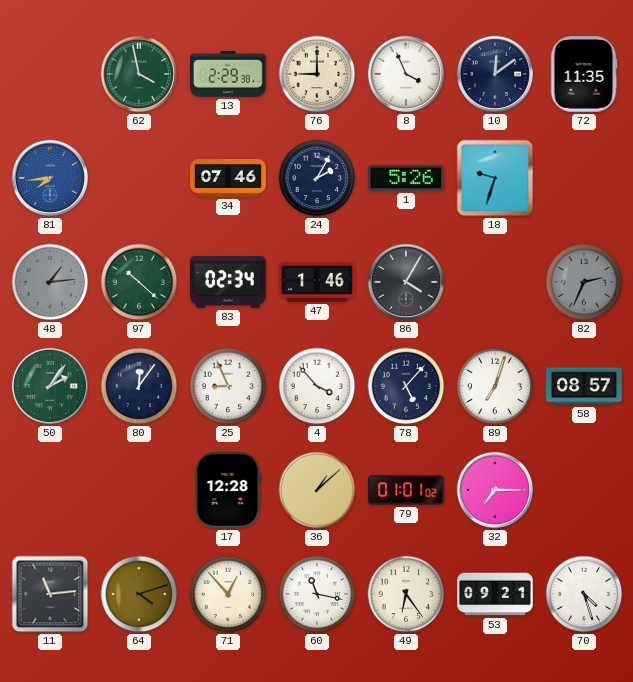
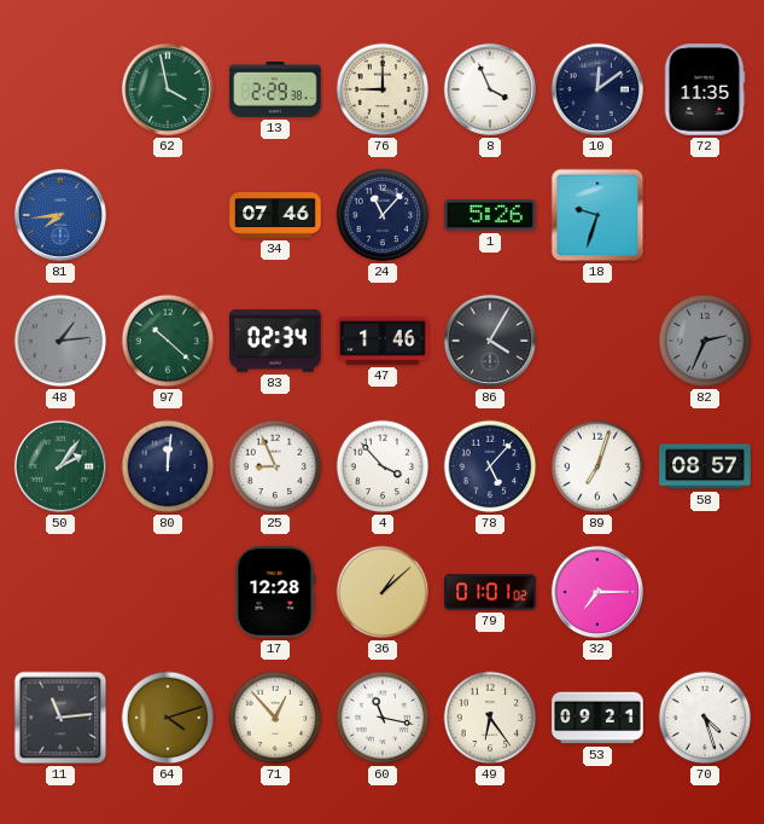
24: 2:05 -> 11:07 (383, 215)
80: 12:06 -> 12:01 (168, 466)
